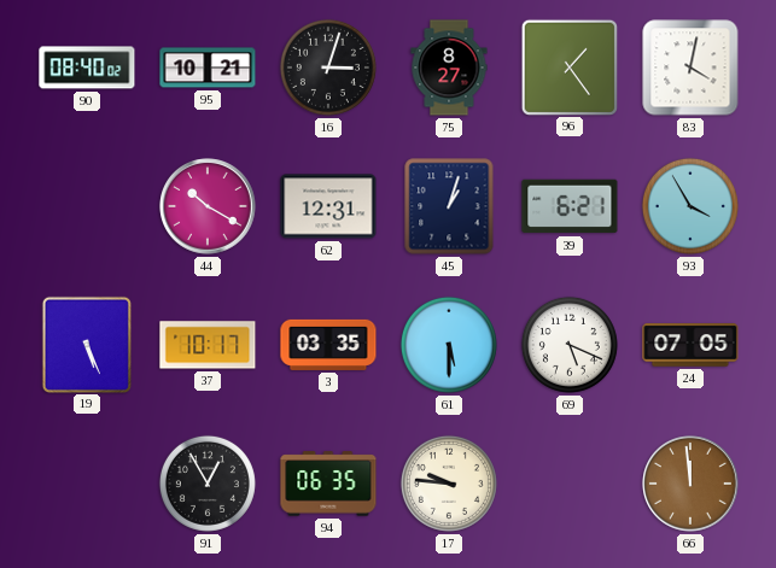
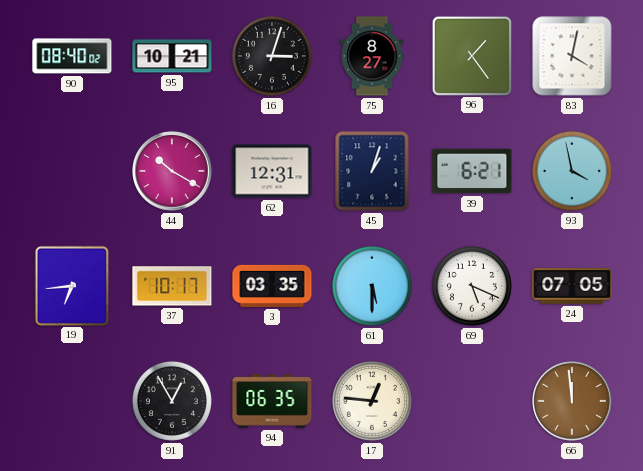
93: 3:55 -> 3:58 (572, 171)
19: 5:26 -> 6:44 (72, 285)
17: 9:46 -> 12:46 (372, 401)
